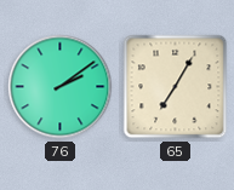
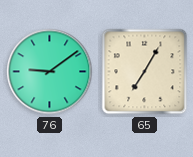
76: 2:09 -> 9:09 (50, 72)
